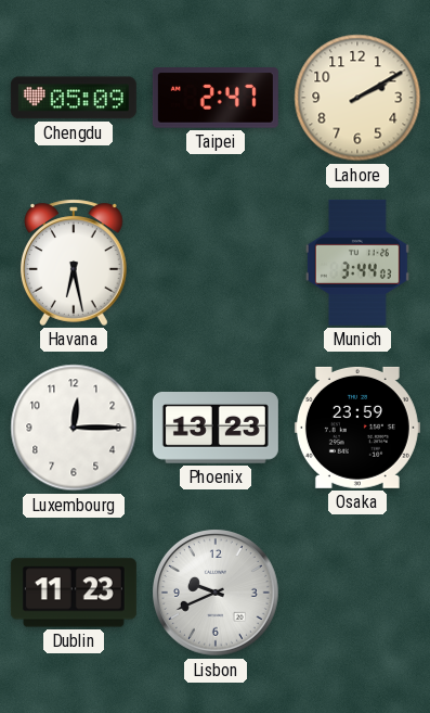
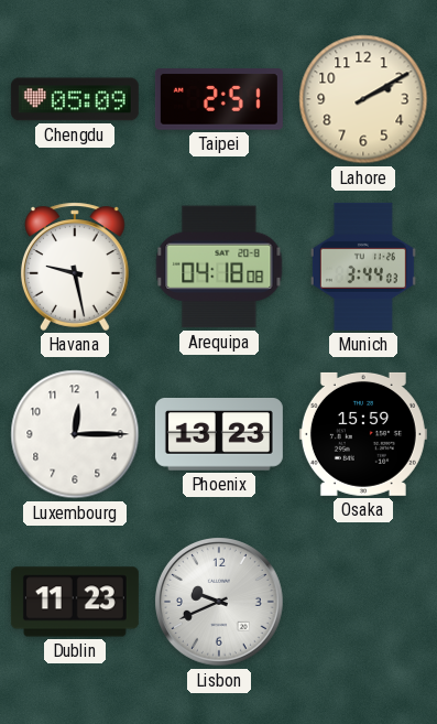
Taipei: 2:47 -> 2:51 (219, 99)
Havana: 6:28 -> 9:28 (75, 267)
Arequipa: none -> 04:18 (219, 267)
Osaka: 23:59 -> 15:59 (363, 434)
